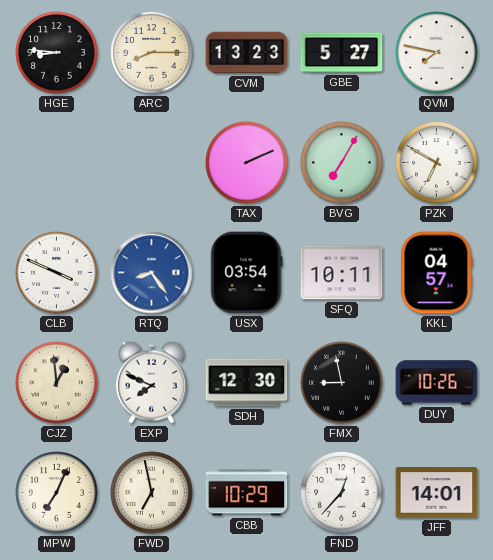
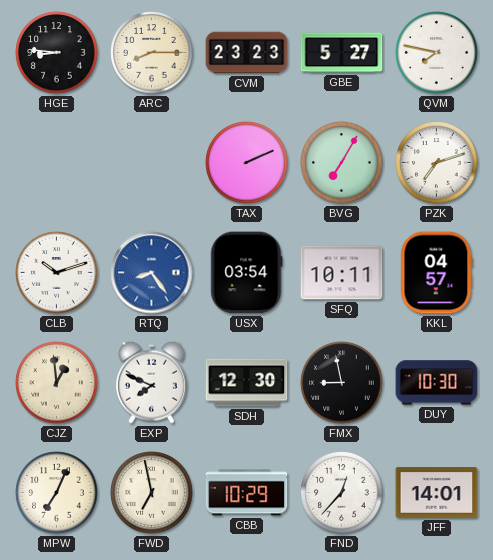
CVM: 13:23 -> 23:23 (247, 53)
PZK: 6:50 -> 7:12 (437, 163)
CLB: 3:49 -> 10:12 (57, 273)
DUY: 10:26 -> 10:30 (437, 383)
